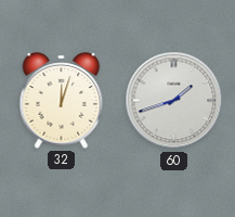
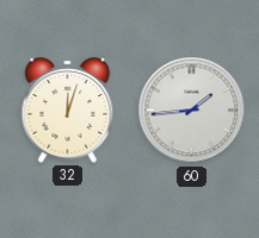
60: 1:42 -> 1:44 (192, 111)
